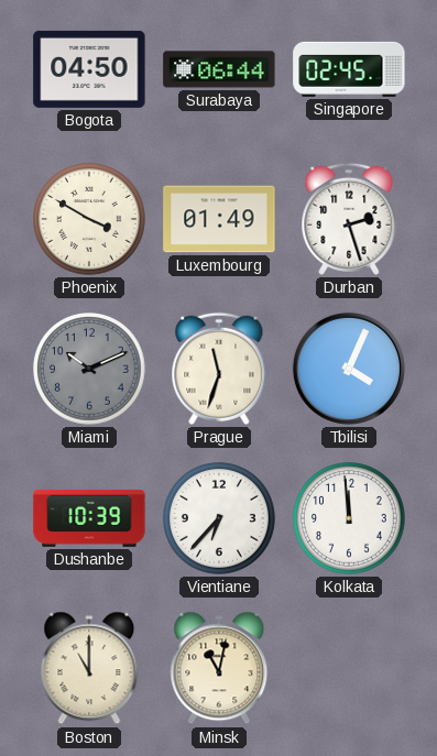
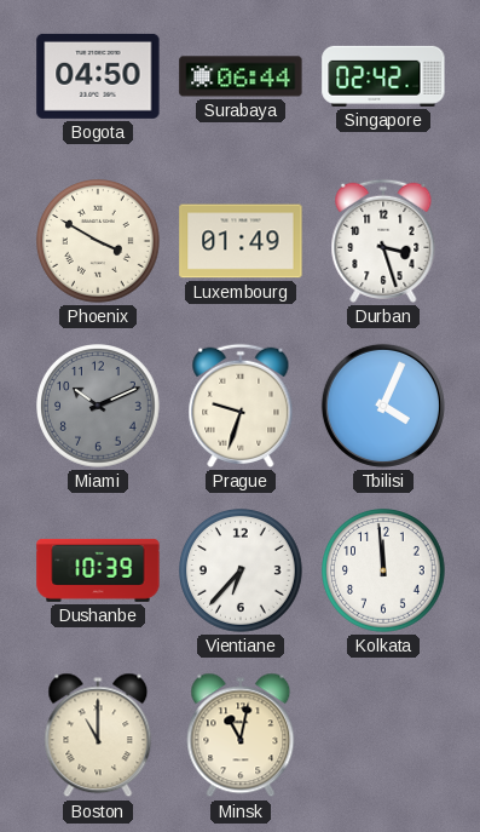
Singapore: 02:45 -> 02:42 (383, 76)
Durban: 2:27 -> 3:27 (383, 241)
Prague: 11:33 -> 9:33 (241, 406)
